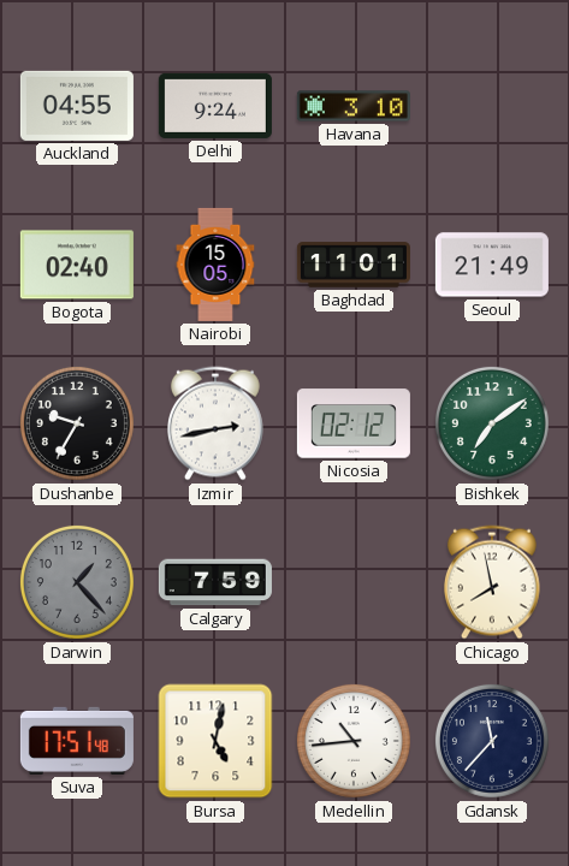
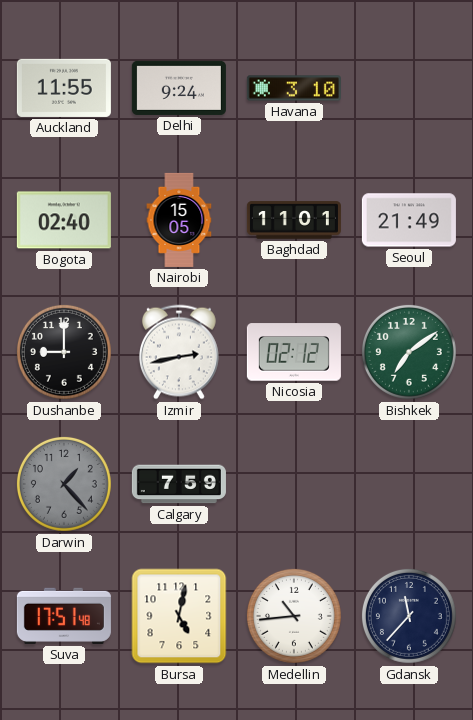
Auckland: 04:55 -> 11:55 (64, 88)
Dushanbe: 9:35 -> 9:00 (64, 352)
Chicago: 7:58 -> none (492, 582)
